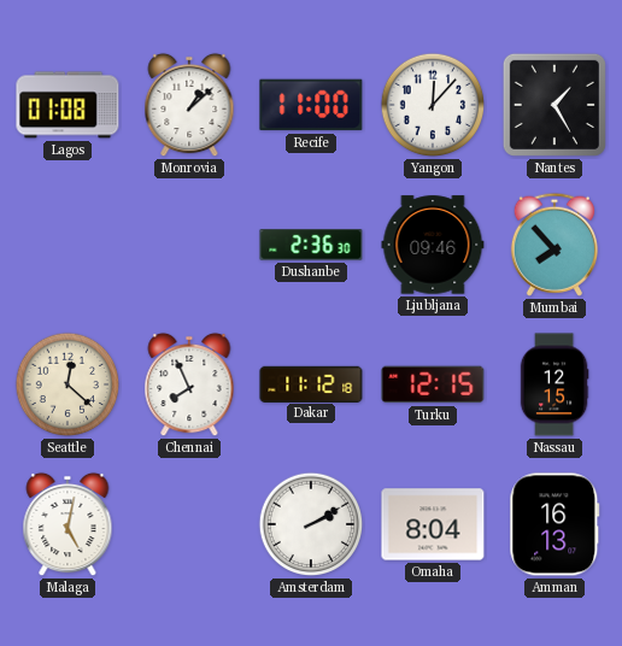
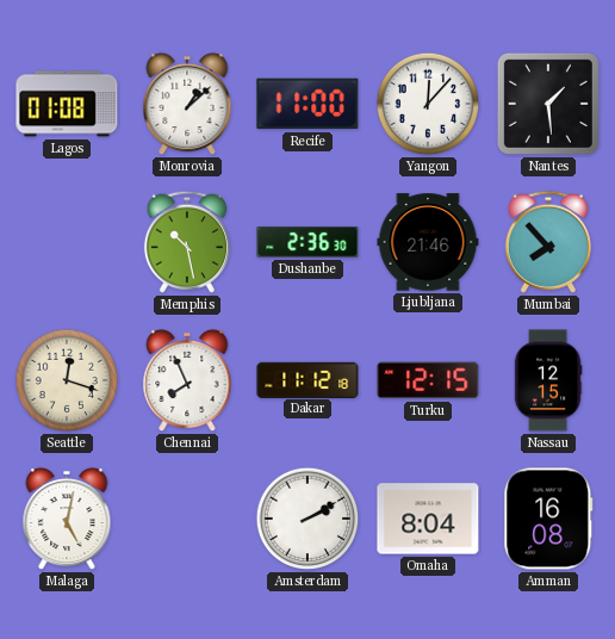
Nantes: 1:25 -> 1:29 (548, 104)
Memphis: none -> 10:28 (187, 242)
Ljubljana: 09:46 -> 21:46 (428, 242)
Seattle: 12:22 -> 12:18 (67, 380)
Amman: 16:13 -> 16:08 (548, 519)
